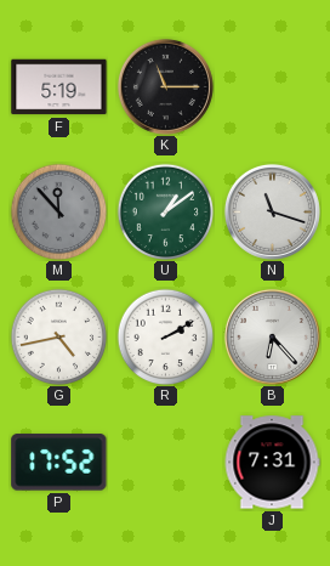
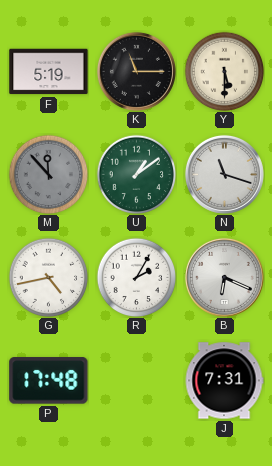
Y: none -> 5:30 (224, 71)
R: 2:10 -> 2:05 (136, 277)
B: 6:23 -> 6:19 (224, 277)
P: 17:52 -> 17:48 (49, 381)
